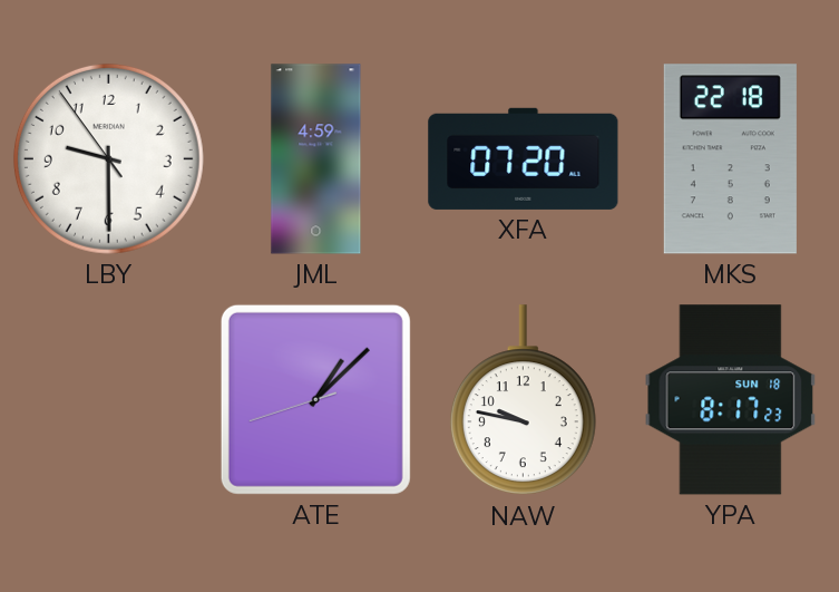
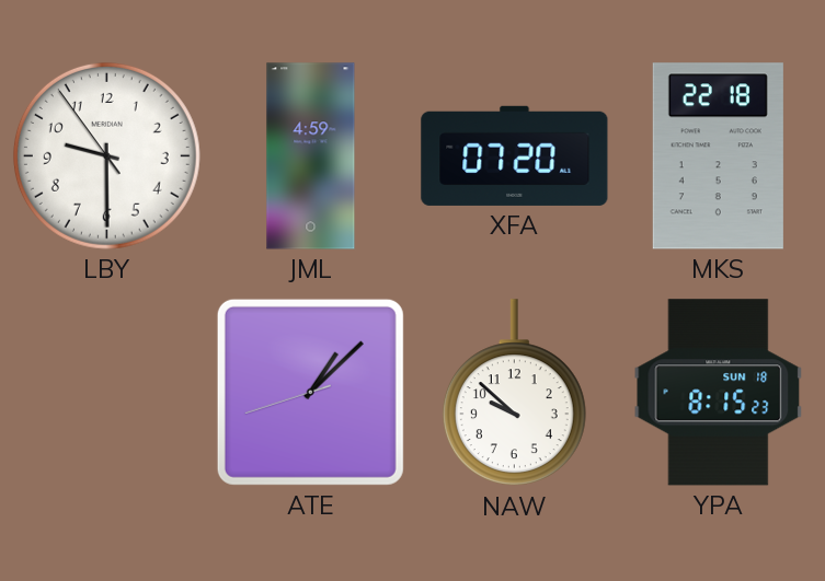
NAW: 9:47 -> 9:52 (514, 393)
YPA: 8:17 -> 8:15 (719, 393)
